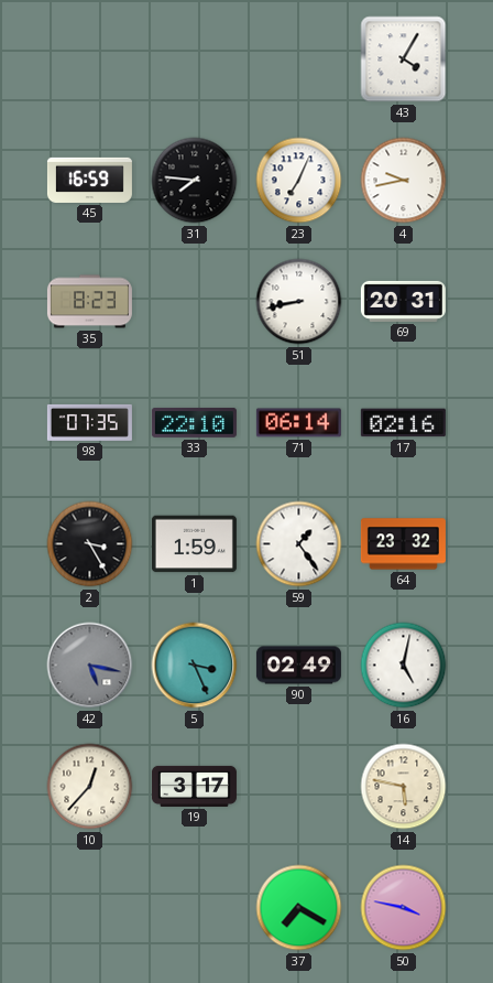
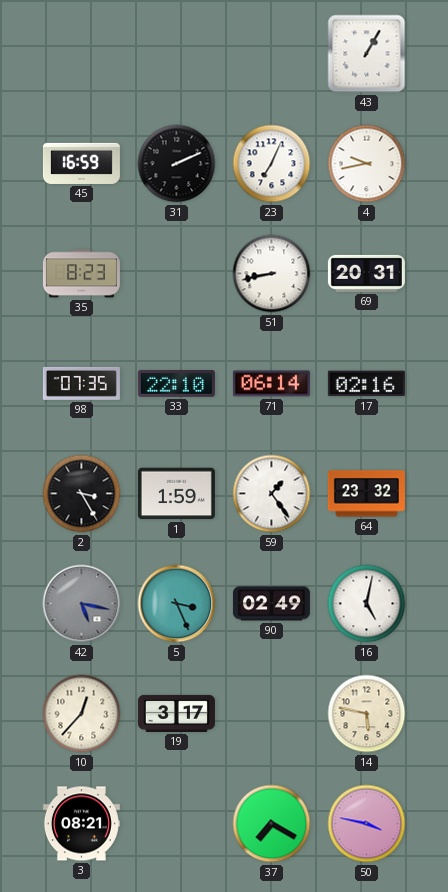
43: 4:05 -> 1:05 (367, 54)
31: 7:46 -> 2:11 (177, 164)
3: none -> 08:21 (81, 824)
